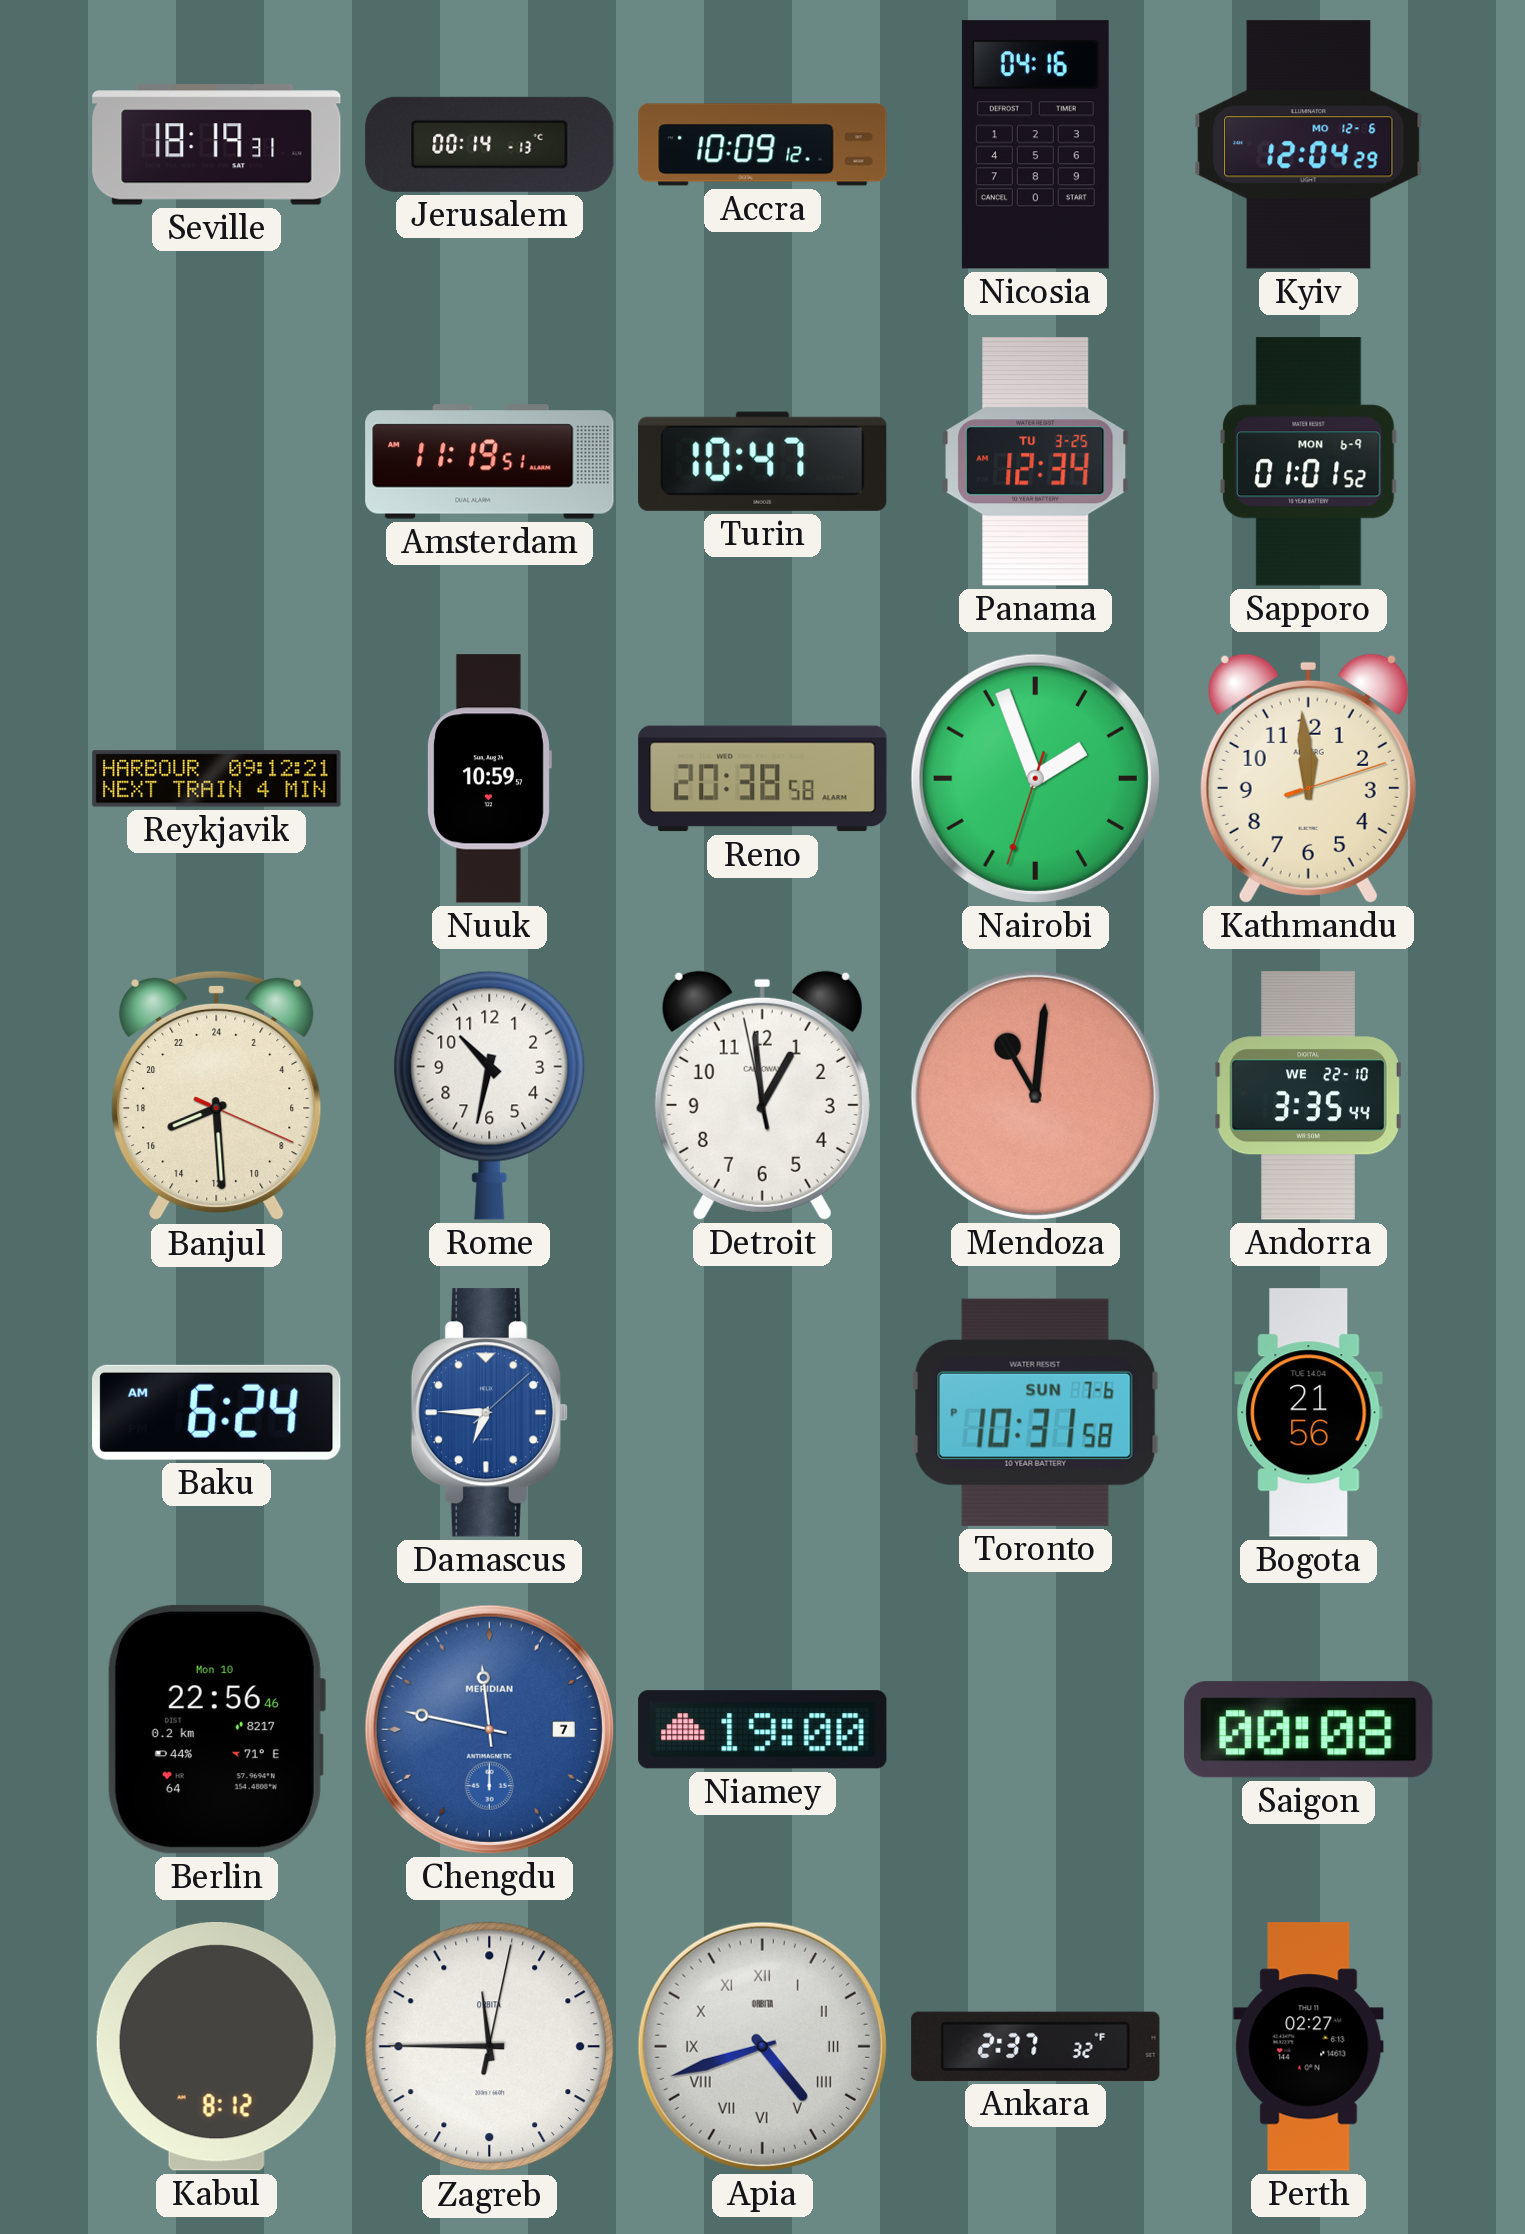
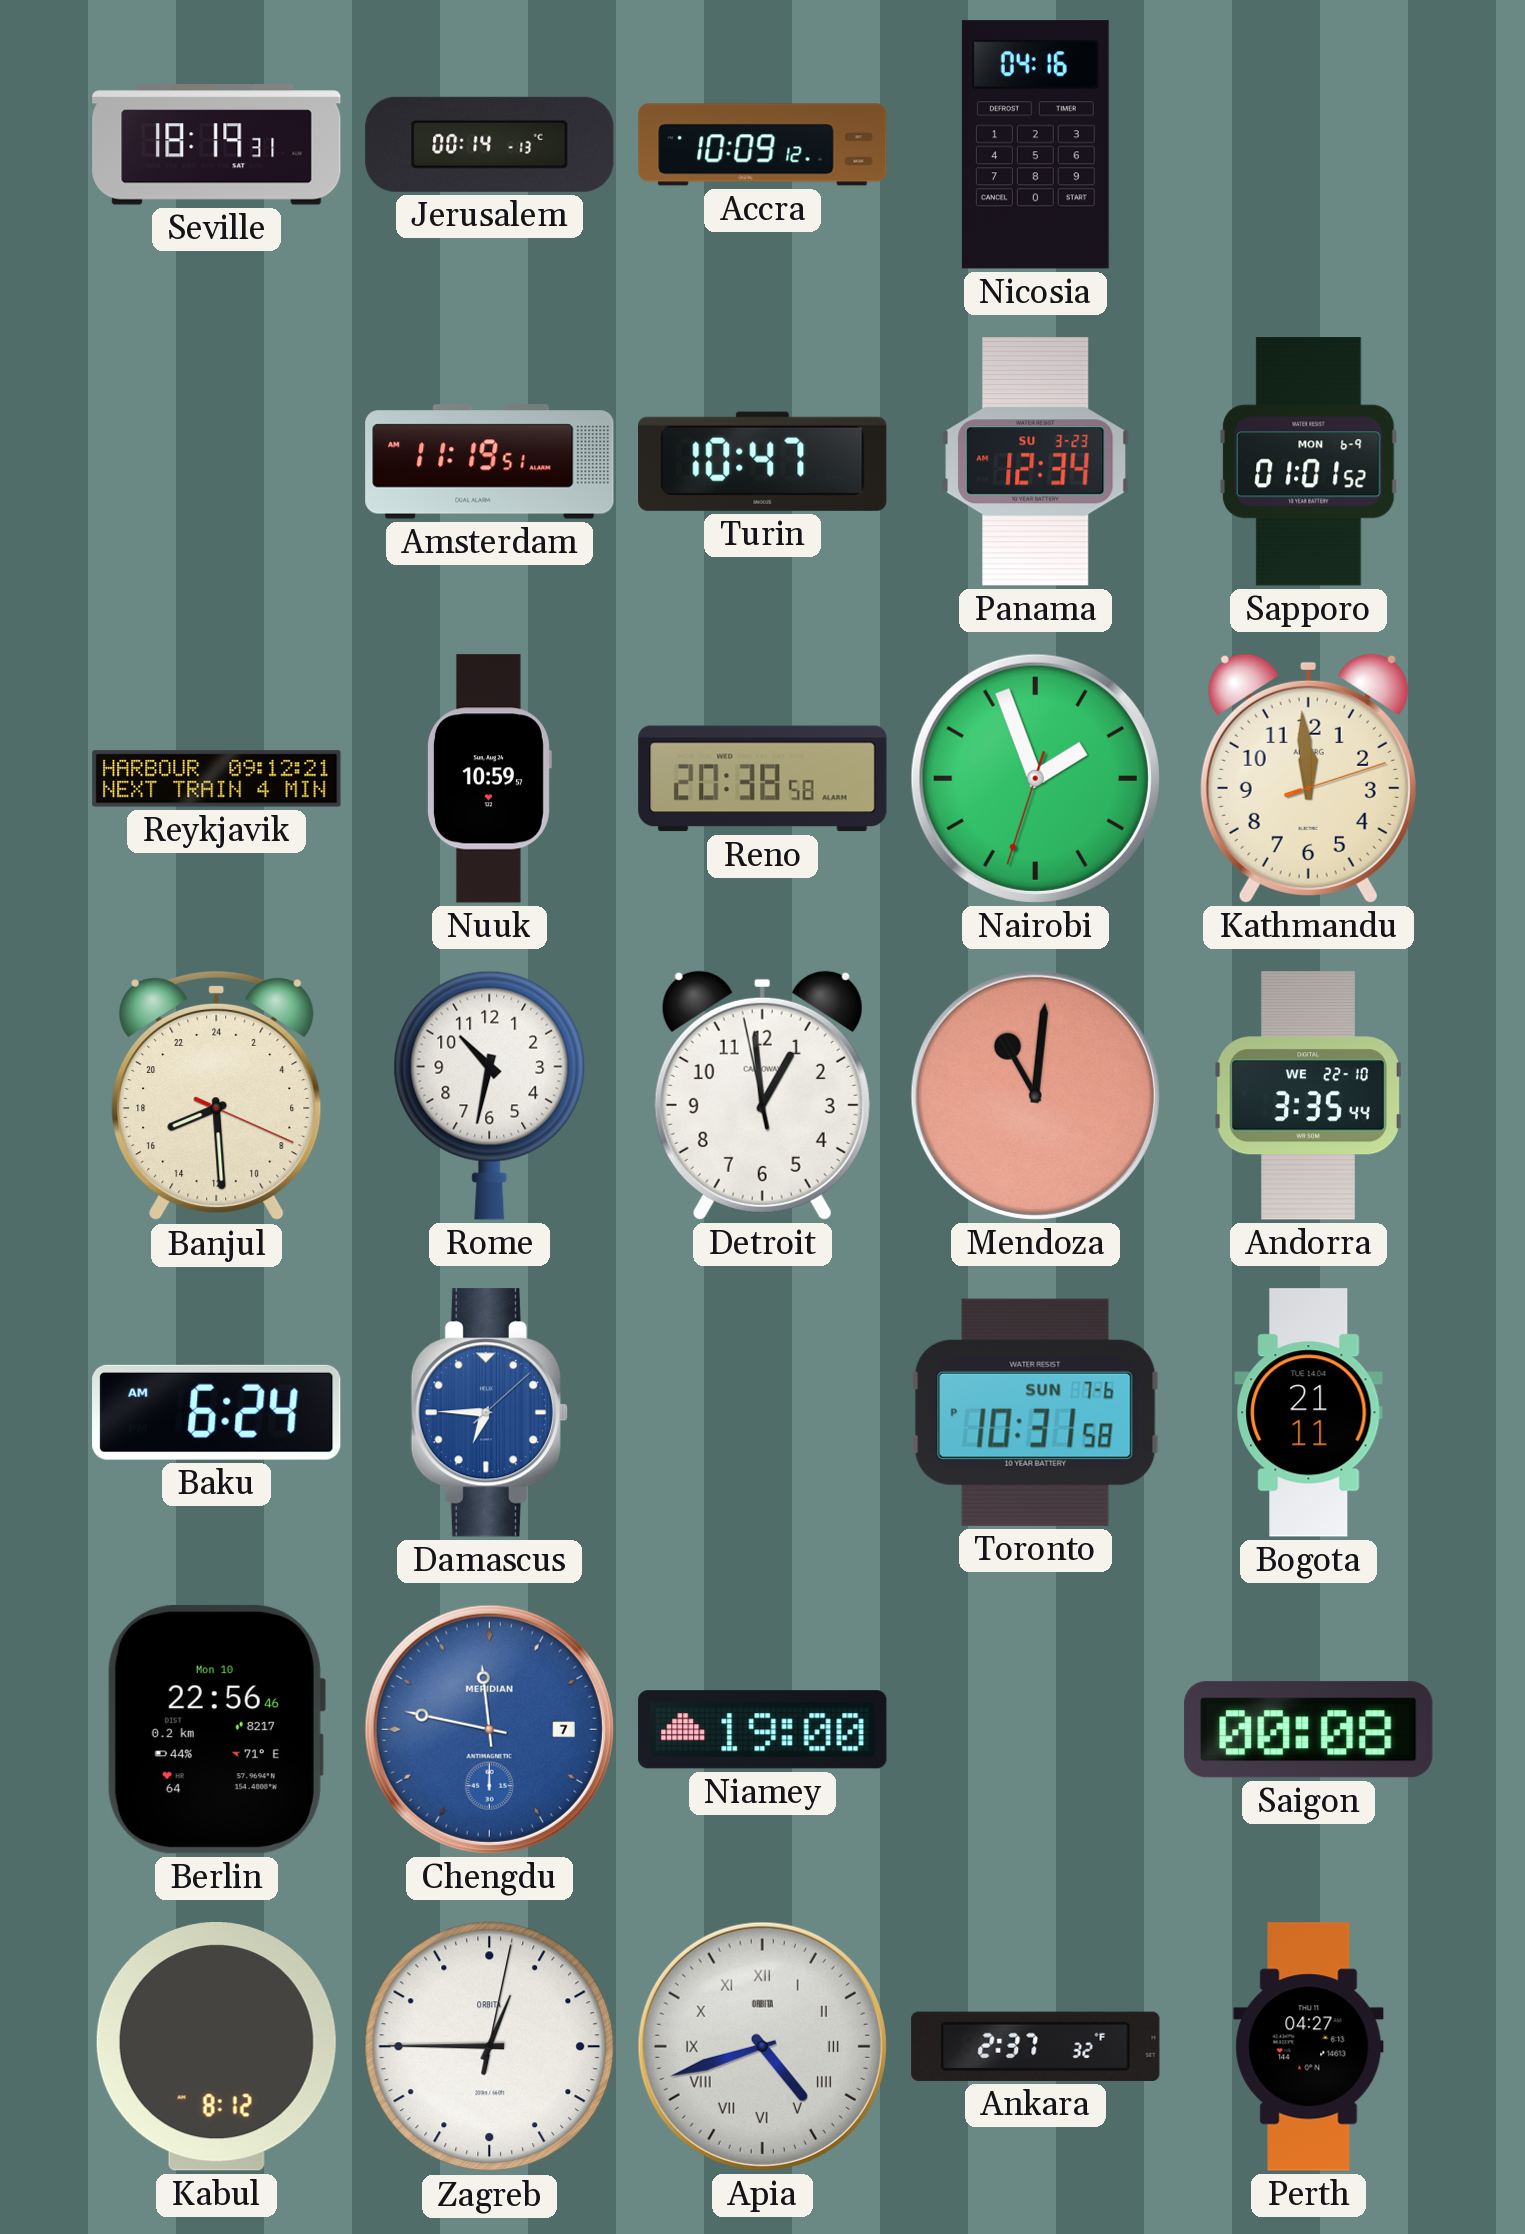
Kyiv: 12:04 -> none (1309, 145)
Panama date: TU 3-25 -> SU 3-23 (1036, 462)
Bogota: 21:56 -> 21:11 (1309, 1413)
Zagreb: 11:45 -> 12:45 (490, 2047)
Perth: 02:27 -> 04:27 (1309, 2047)
